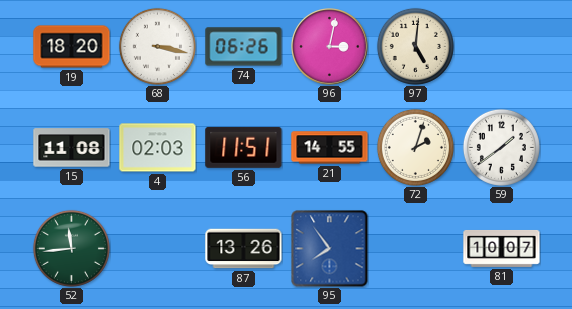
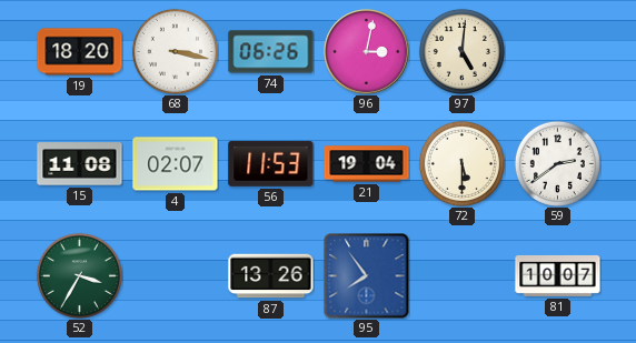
4: 02:03 -> 02:07 (176, 164)
56: 11:51 -> 11:53 (271, 163)
21: 14:55 -> 19:04 (367, 164)
72: 2:03 -> 5:30 (461, 163)
59: 1:39 -> 2:39 (557, 163)
52: 11:44 -> 3:35 (79, 275)
